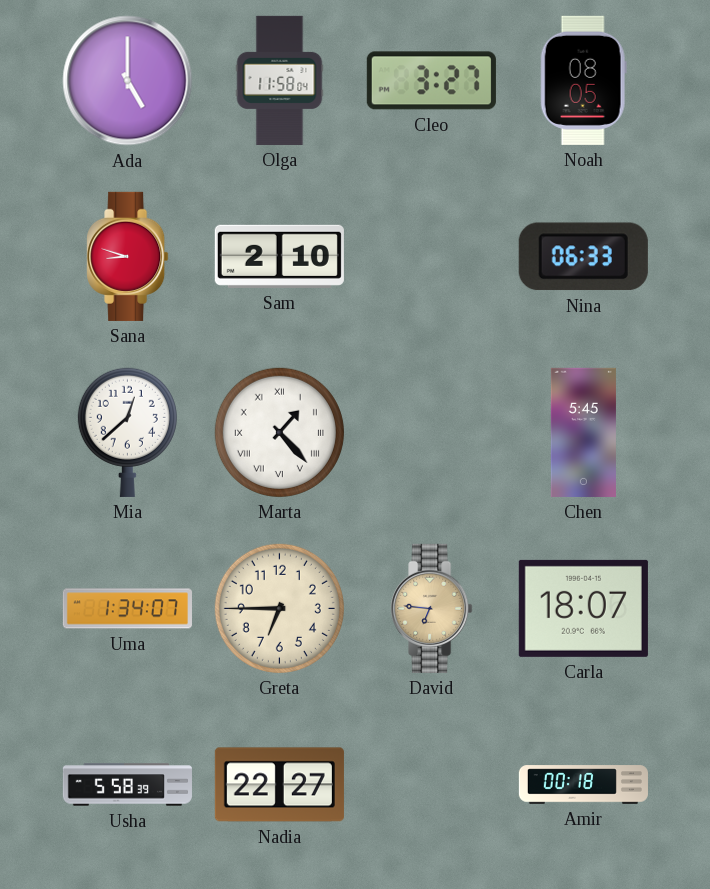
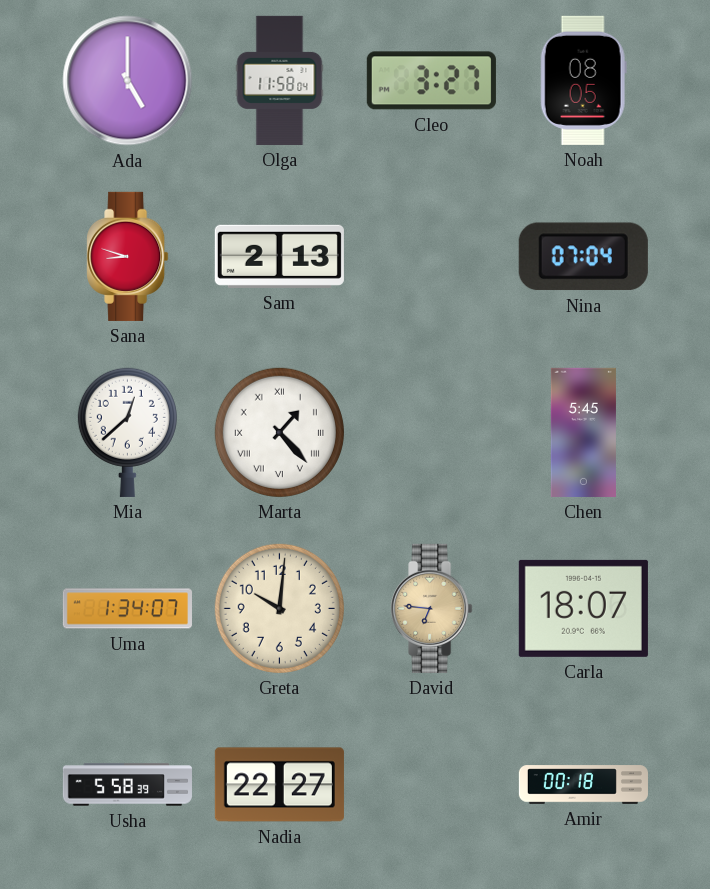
Sam: 2:10 -> 2:13 (279, 256)
Nina: 06:33 -> 07:04 (583, 257)
Greta: 6:45 -> 10:01 (279, 608)
